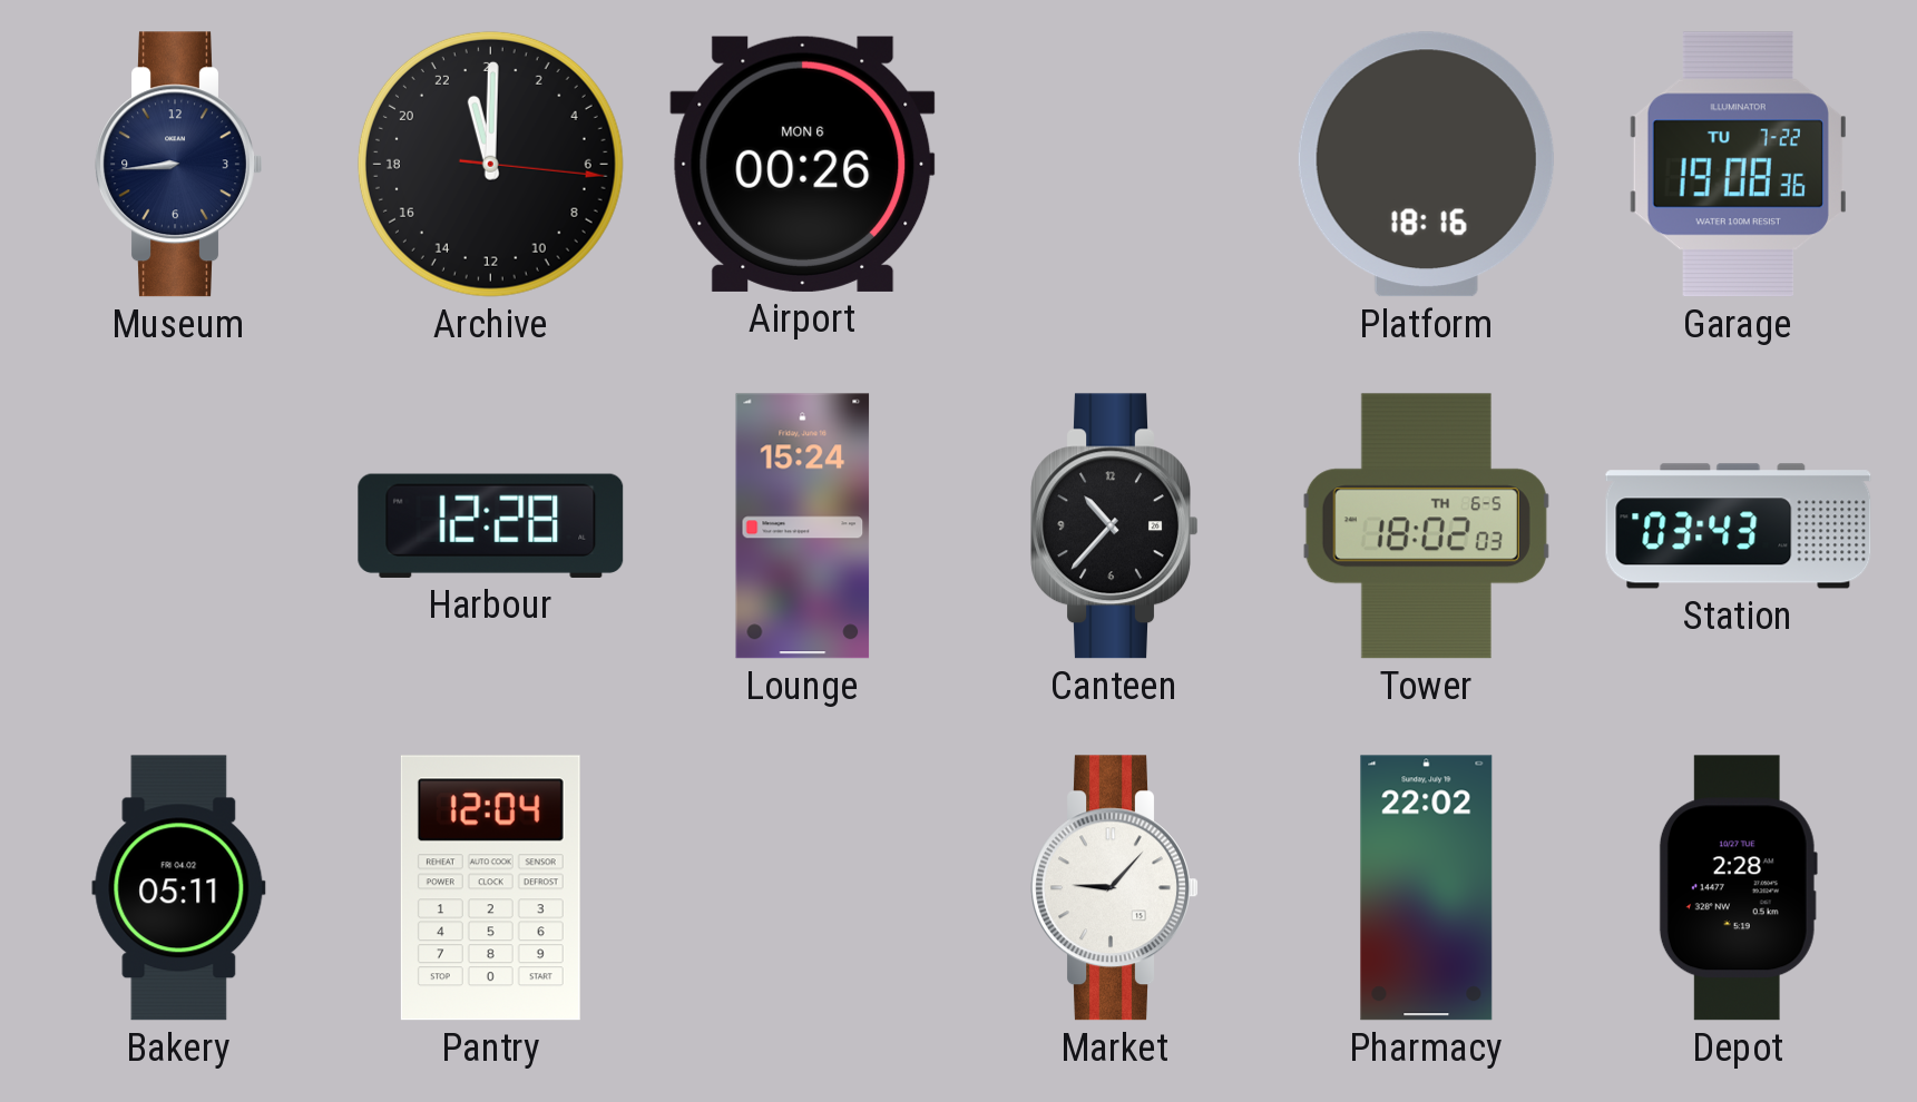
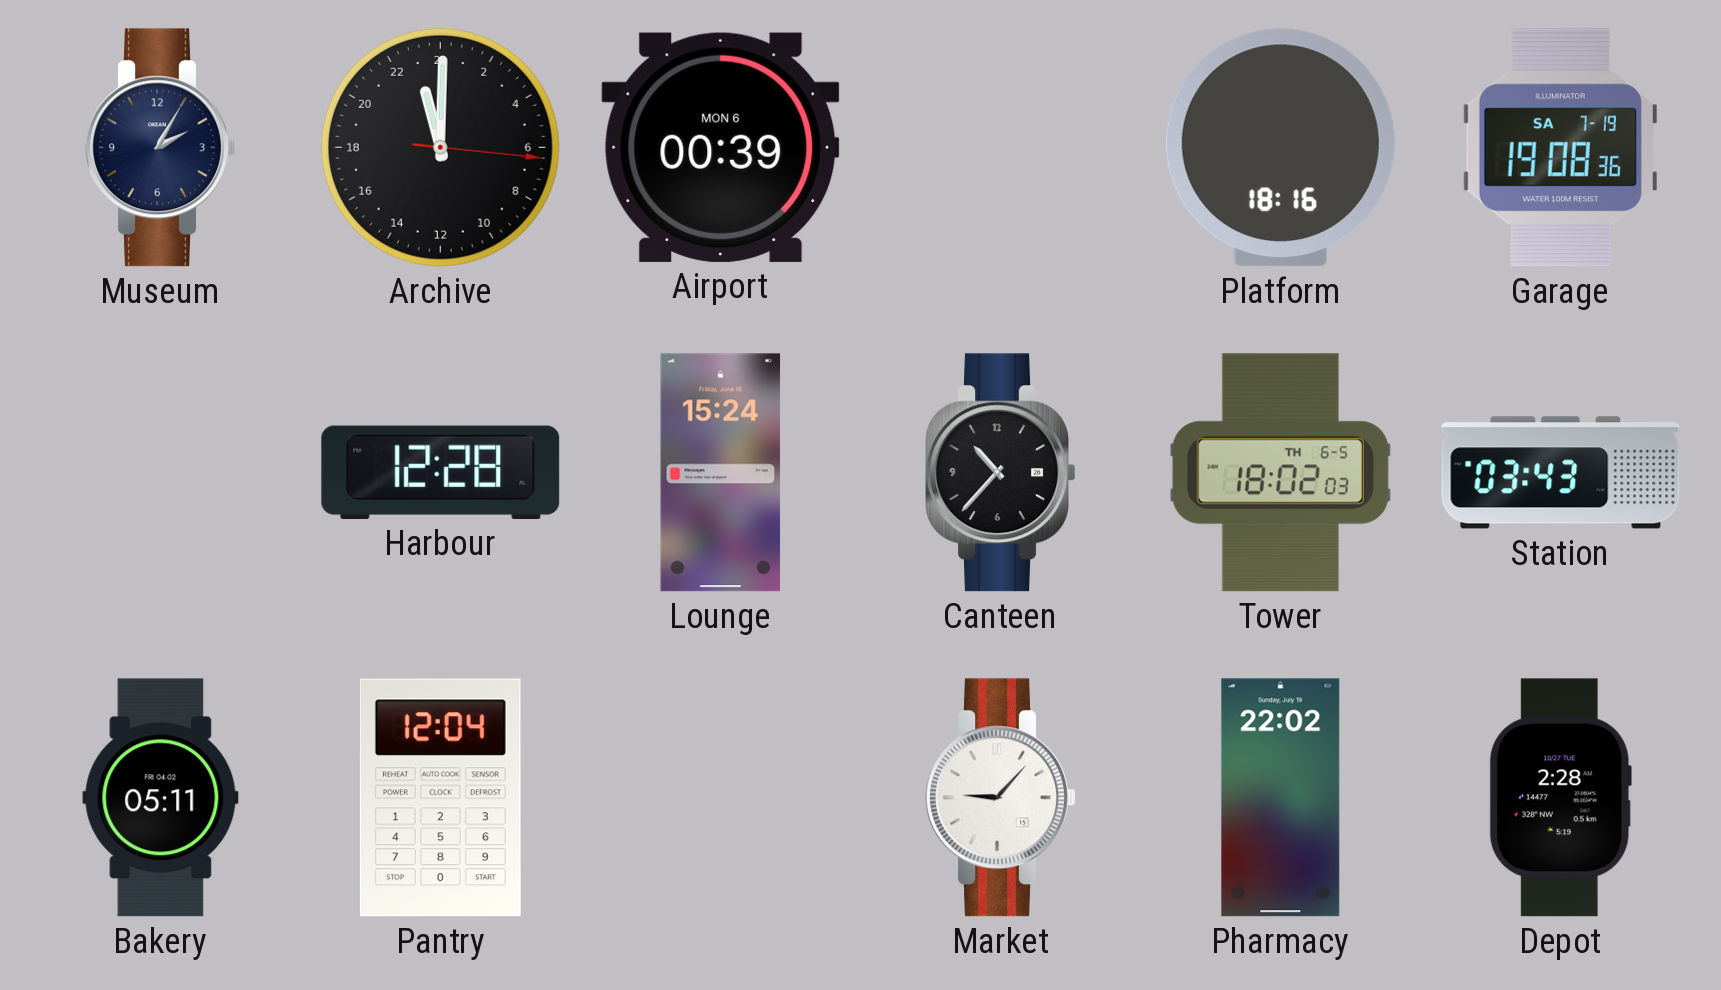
Museum: 8:44 -> 2:05 (161, 148)
Airport: 00:26 -> 00:39 (721, 147)
Garage date: TU 7-22 -> SA 7-19 (1560, 148)
